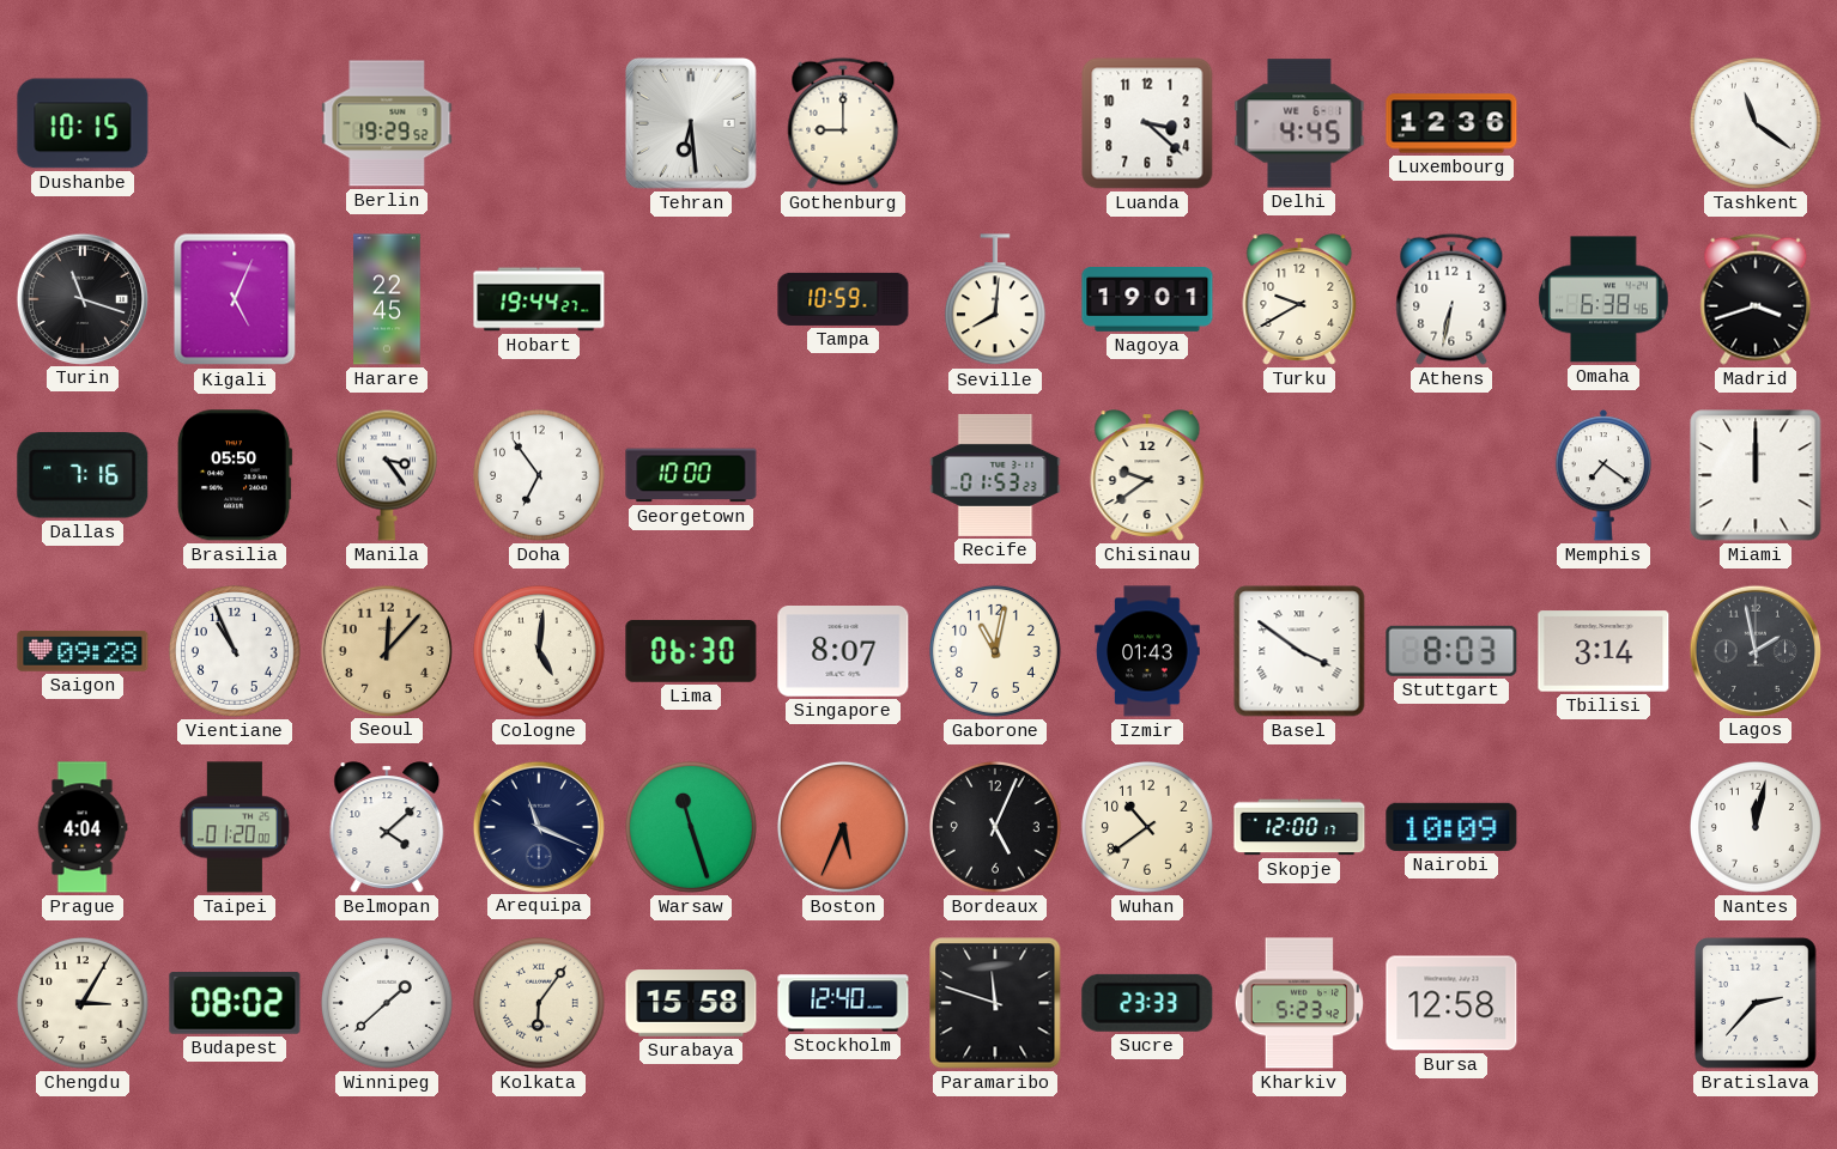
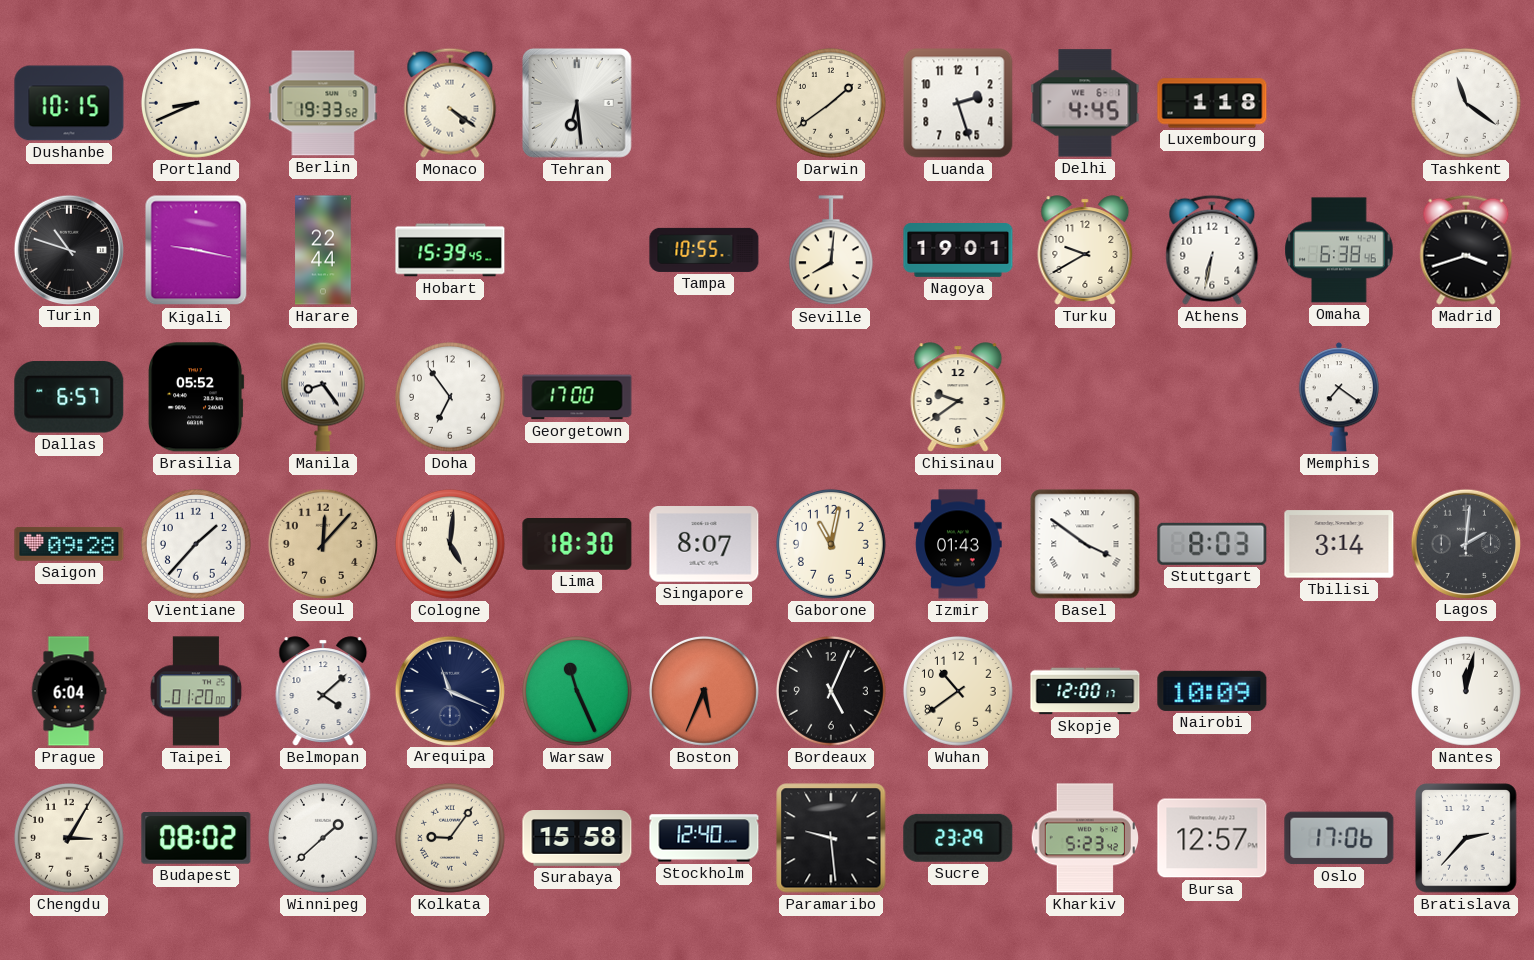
Portland: none -> 8:41 (196, 103)
Berlin: 19:29 -> 19:33 (323, 103)
Monaco: none -> 4:21 (450, 103)
Gothenburg: 9:00 -> none (843, 123)
Darwin: none -> 1:39 (831, 103)
Luanda: 3:22 -> 2:27 (958, 103)
Luxembourg: 12:36 -> 1:18 (1212, 103)
Turin: 11:18 -> 10:48 (68, 249)
Kigali: 5:04 -> 9:17 (196, 250)
Harare: 22:45 -> 22:44 (323, 250)
Hobart: 19:44 -> 15:39 (450, 250)
Tampa: 10:59 -> 10:55 (704, 250)
Dallas: 7:16 -> 6:57 (69, 397)
Brasilia: 05:50 -> 05:52 (196, 397)
Manila: 3:24 -> 8:24 (323, 397)
Georgetown: 10:00 -> 17:00 (577, 397)
Recife: 01:53 -> none (995, 475)
Miami: 12:00 -> none (1756, 475)
Vientiane: 10:56 -> 1:37 (196, 544)
Lima: 06:30 -> 18:30 (577, 545)
Lagos: 1:58 -> 2:01 (1465, 543)
Prague: 4:04 -> 6:04 (69, 691)
Warsaw: 11:27 -> 11:26 (577, 691)
Kolkata: 6:06 -> 9:06 (450, 838)
Paramaribo: 11:48 -> 9:29 (831, 838)
Sucre: 23:33 -> 23:29 (958, 838)
Bursa: 12:58 -> 12:57 (1212, 838)
Oslo: none -> 17:06 (1339, 838)
